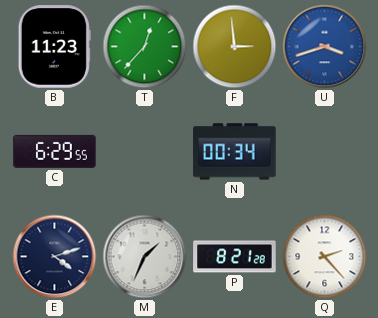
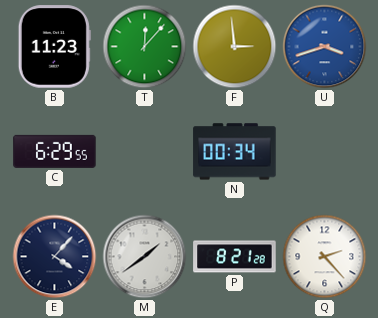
T: 12:37 -> 12:07 (145, 47)
E: 4:12 -> 4:07 (55, 257)
M: 1:34 -> 1:39 (145, 257)
